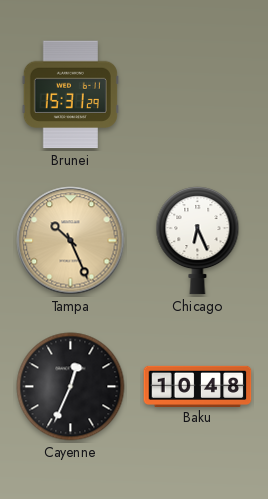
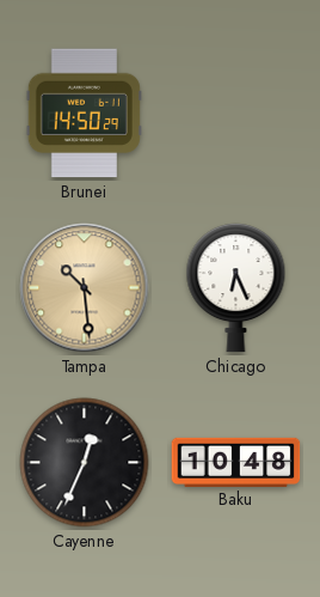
Brunei: 15:31 -> 14:50 (84, 114)
Tampa: 10:26 -> 10:29 (85, 288)
